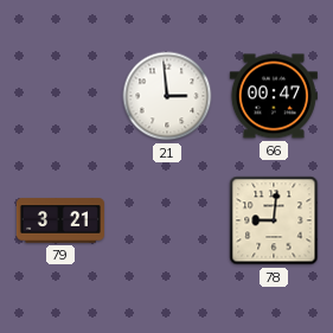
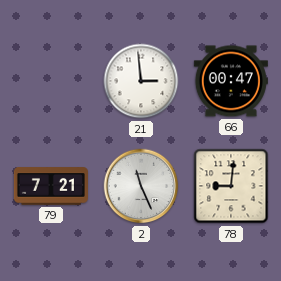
79: 3:21 -> 7:21 (51, 186)
2: none -> 11:26 (141, 186)
